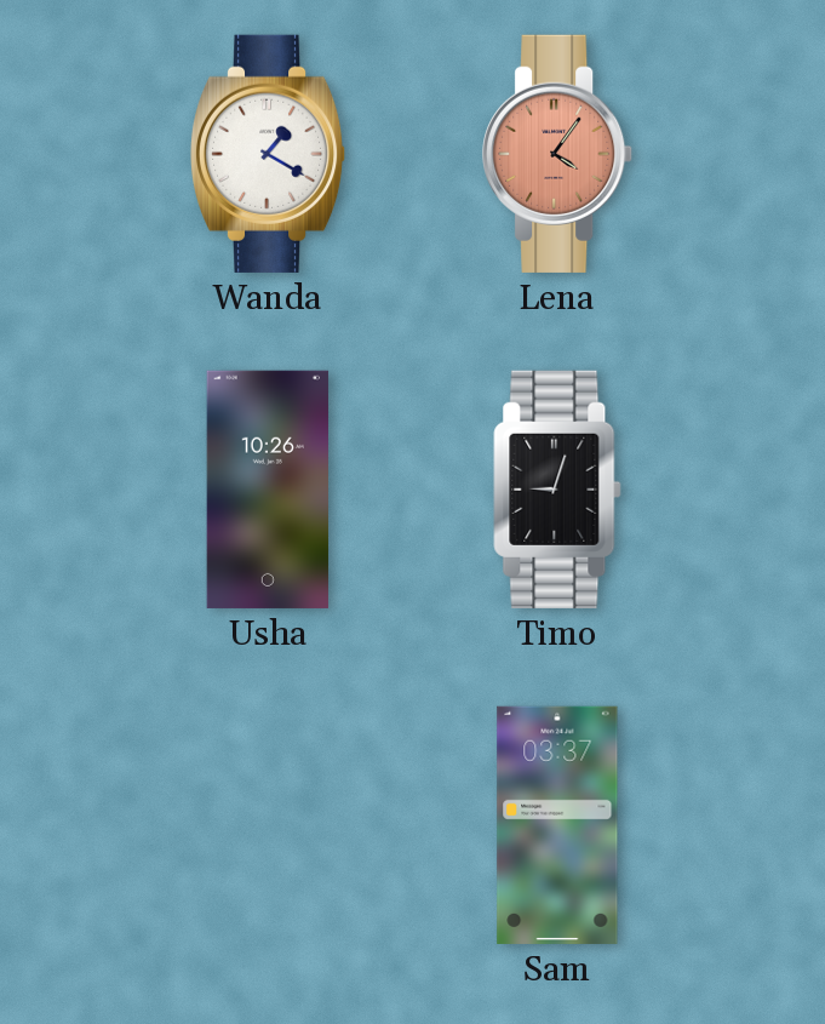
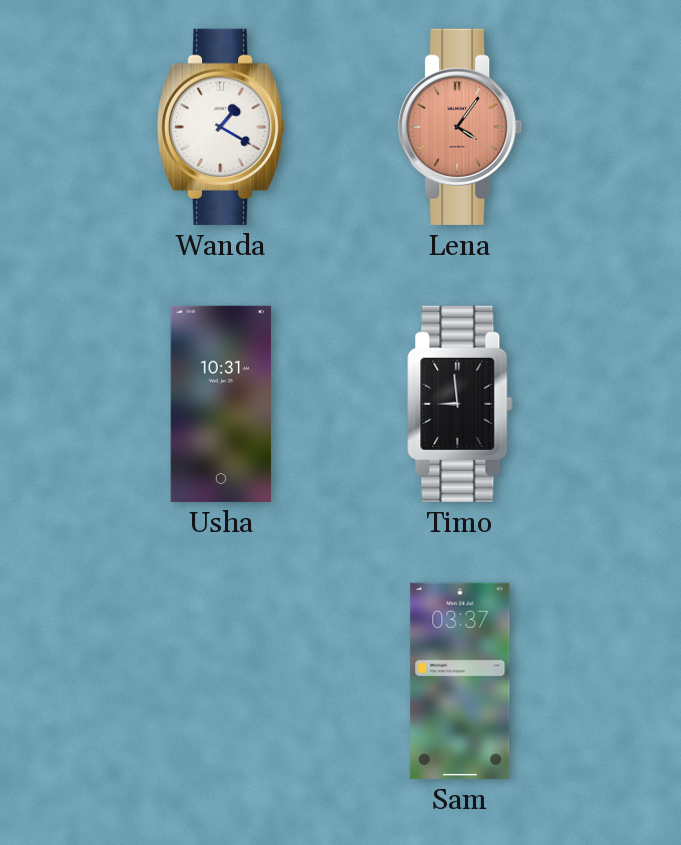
Usha: 10:26 -> 10:31 (221, 404)
Timo: 9:03 -> 8:59 (460, 404)
